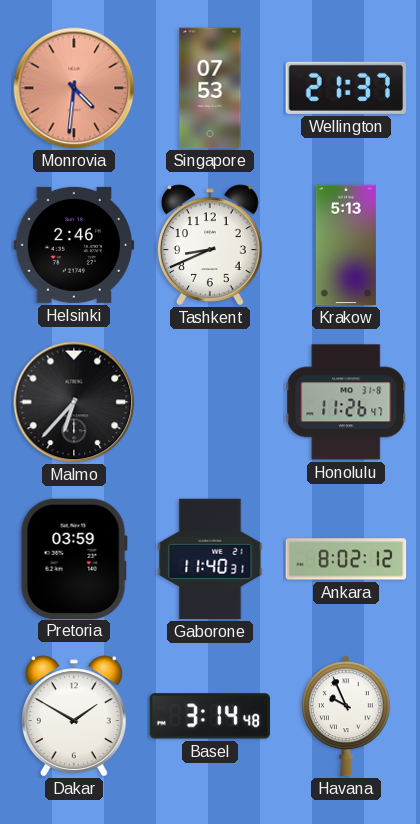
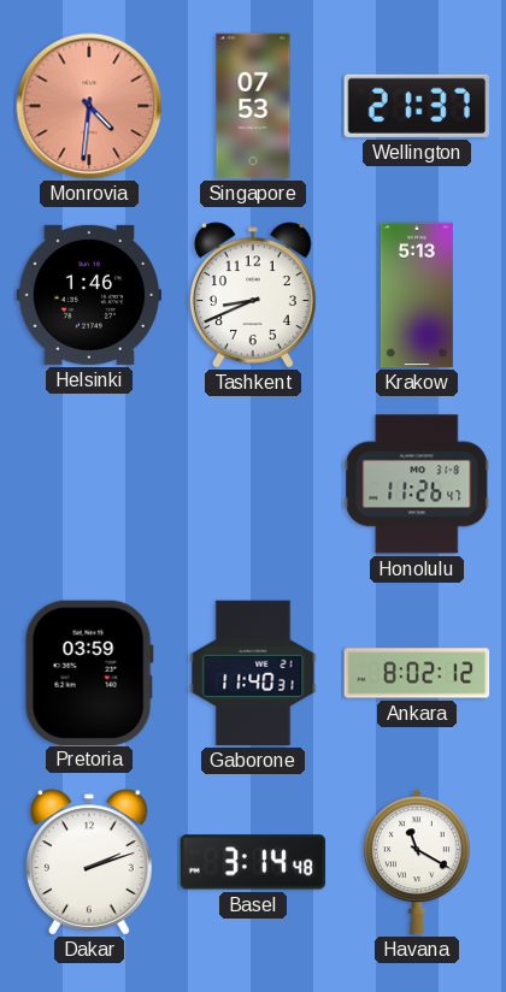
Helsinki: 2:46 -> 1:46 (89, 295)
Malmo: 6:37 -> none (74, 402)
Dakar: 1:50 -> 2:12 (90, 862)
Havana: 9:56 -> 11:20 (417, 862)
